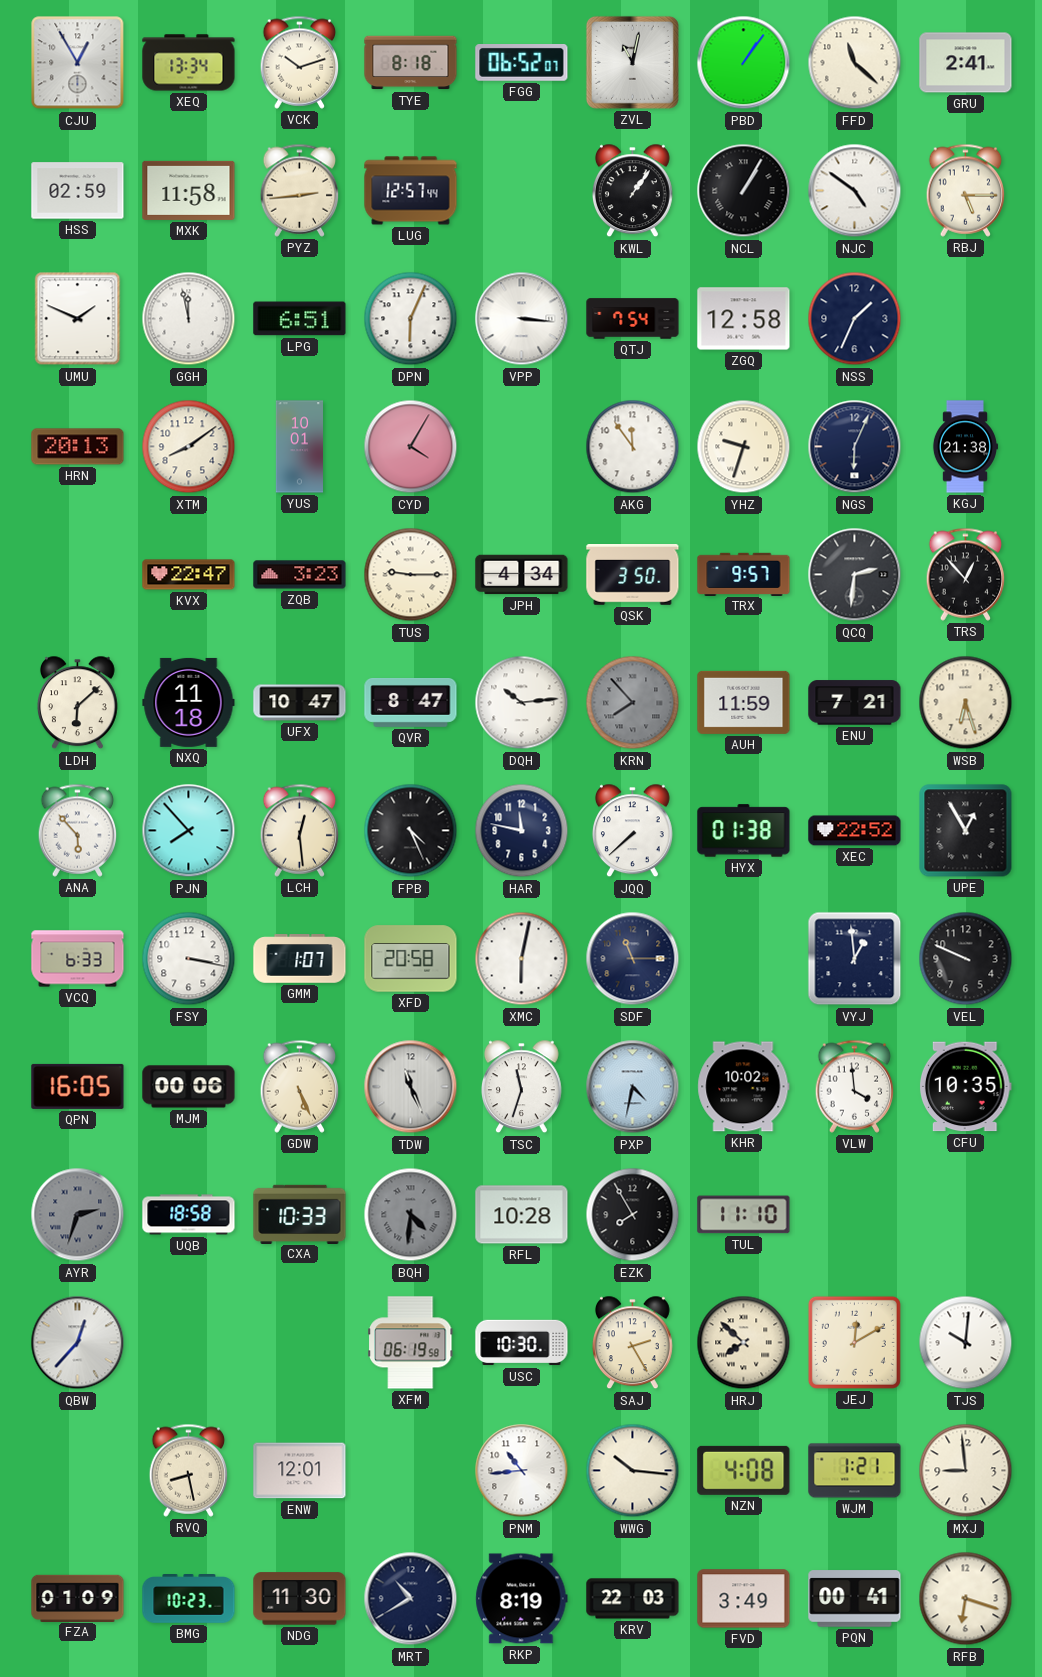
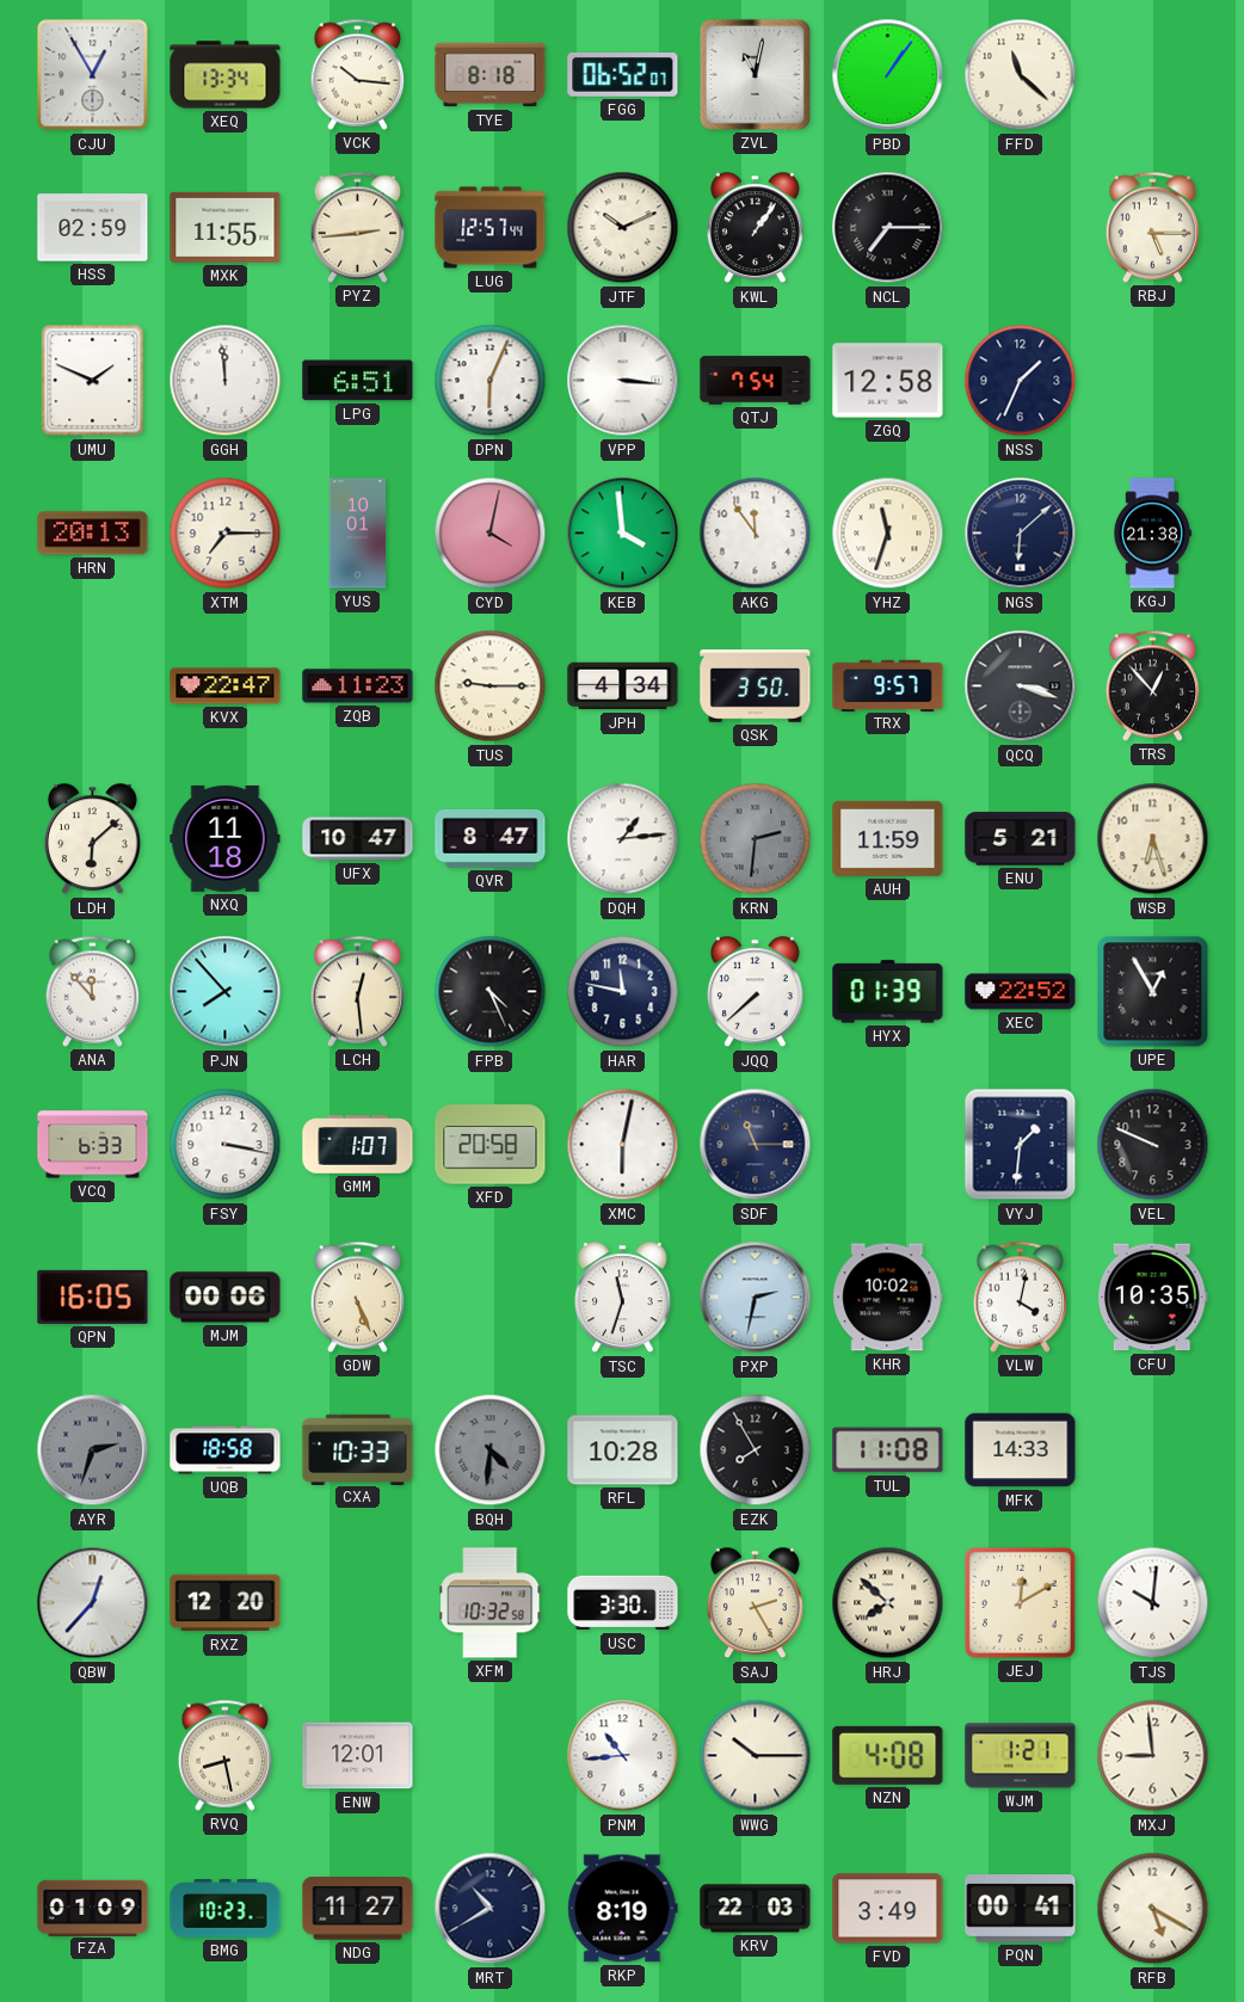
VCK: 10:12 -> 10:16 (358, 74)
GRU: 2:41 -> none (966, 63)
MXK: 11:58 -> 11:55 (226, 227)
JTF: none -> 10:11 (623, 228)
NCL: 1:05 -> 7:15 (888, 228)
NJC: 4:51 -> none (855, 191)
GGH: 11:58 -> 11:59 (226, 381)
XTM: 8:09 -> 7:15 (226, 534)
CYD: 4:05 -> 4:02 (491, 534)
KEB: none -> 3:59 (623, 534)
YHZ: 9:33 -> 11:33 (888, 534)
NGS: 6:04 -> 6:08 (1021, 534)
ZQB: 3:23 -> 11:23 (358, 686)
QCQ: 2:31 -> 3:18 (1021, 686)
DQH: 10:14 -> 1:14 (623, 839)
KRN: 7:53 -> 2:31 (756, 839)
ENU: 7:21 -> 5:21 (1021, 839)
ANA: 5:53 -> 11:53 (93, 991)
HYX: 01:38 -> 01:39 (888, 992)
VYJ: 12:59 -> 1:31 (1021, 1145)
TDW: 11:26 -> none (411, 1087)
PXP: 4:32 -> 2:32 (756, 1298)
VLW: 3:59 -> 4:02 (1021, 1296)
TUL: 11:10 -> 11:08 (888, 1450)
MFK: none -> 14:33 (1021, 1450)
RXZ: none -> 12:20 (226, 1603)
XFM: 06:19 -> 10:32 (491, 1603)
USC: 10:30 -> 3:30 (623, 1603)
WWG: 10:16 -> 10:15 (756, 1756)
NDG: 11:30 -> 11:27 (358, 1909)
RFB: 6:18 -> 5:20 (1153, 1909)
